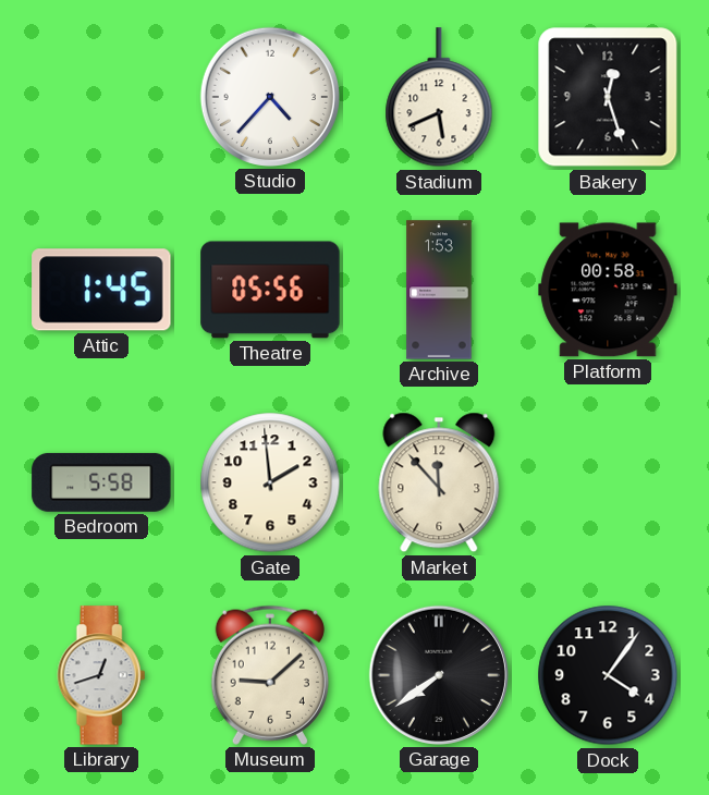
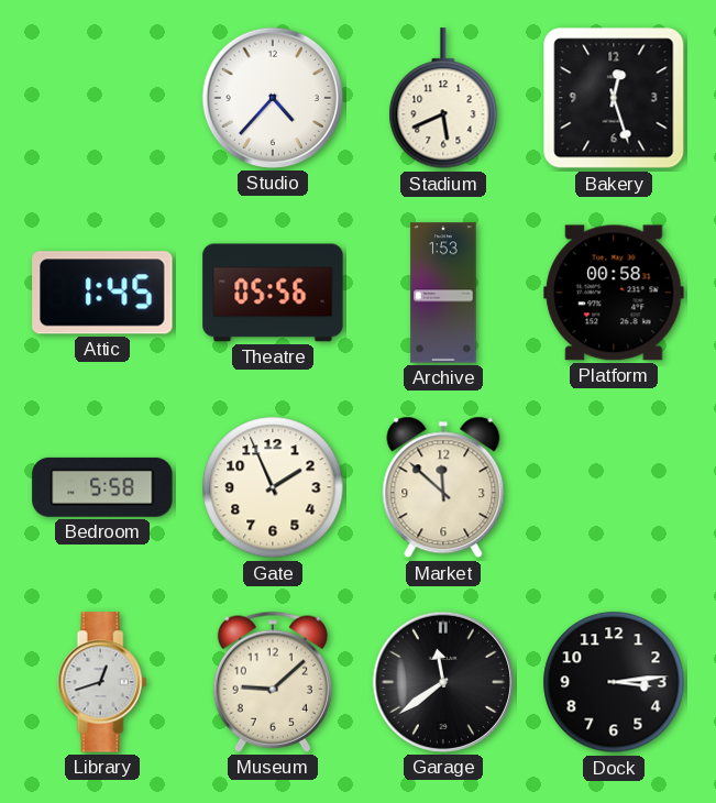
Gate: 1:59 -> 1:56 (273, 487)
Market: 11:53 -> 11:52 (443, 487)
Garage: 7:39 -> 11:39 (443, 682)
Dock: 4:06 -> 3:14 (614, 682)
